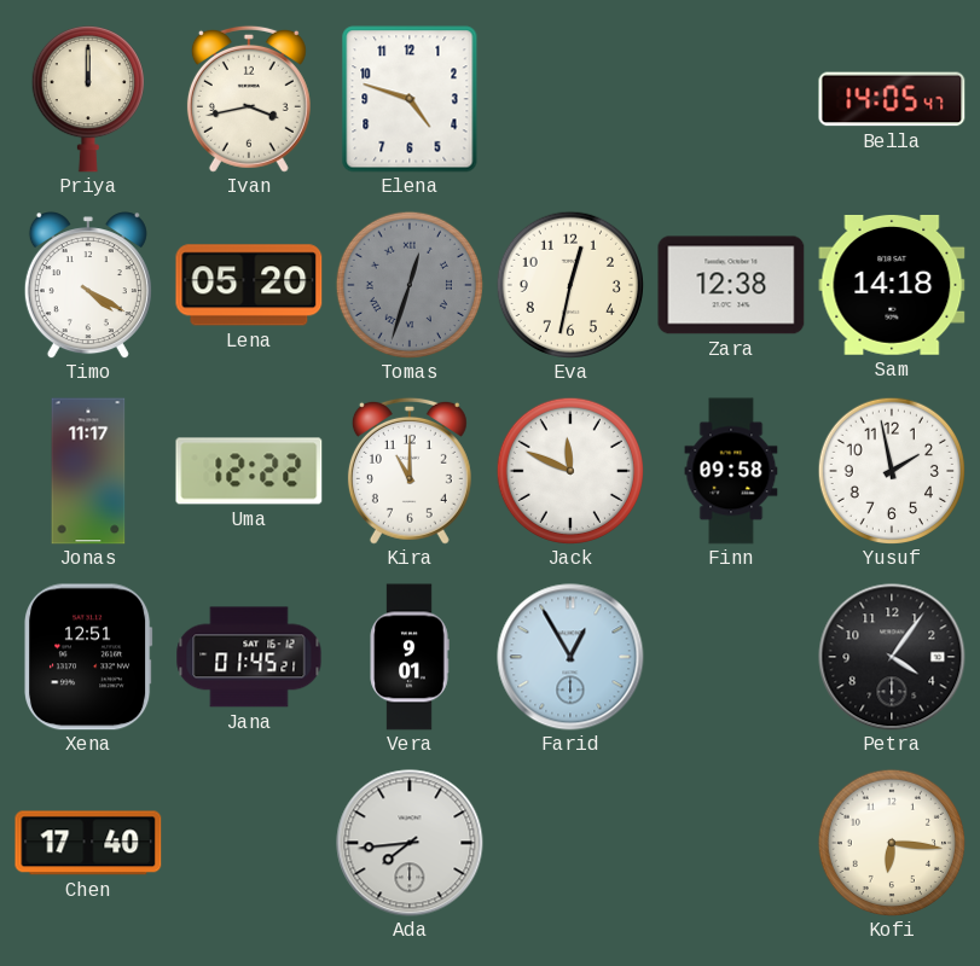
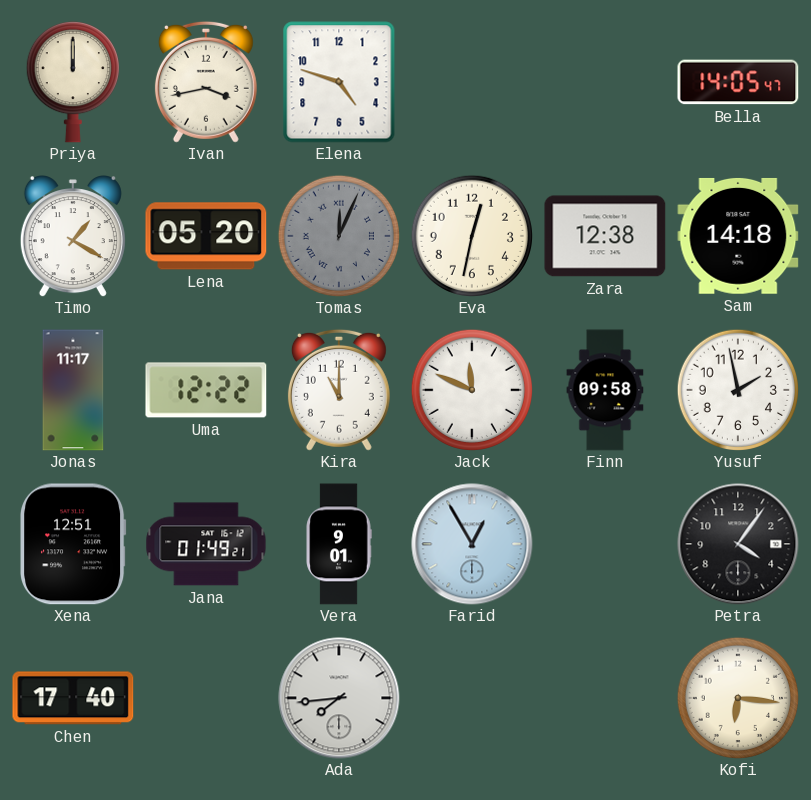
Timo: 4:20 -> 1:20 (73, 237)
Tomas: 12:33 -> 12:04 (338, 235)
Jana: 01:45 -> 01:49 (206, 544)
